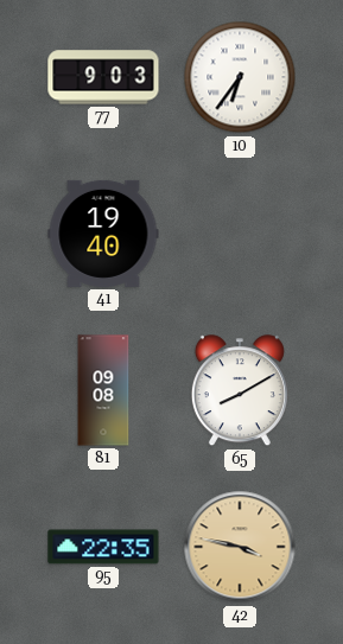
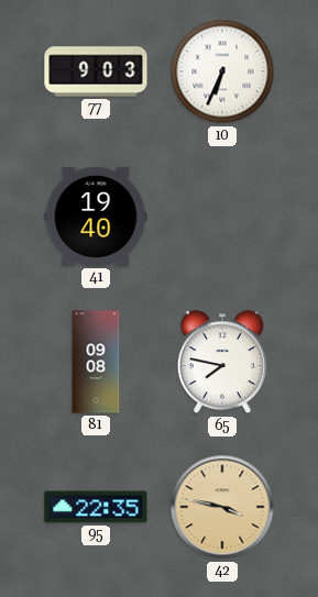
10: 6:36 -> 6:34 (222, 71)
65: 8:10 -> 7:47 (222, 363)
